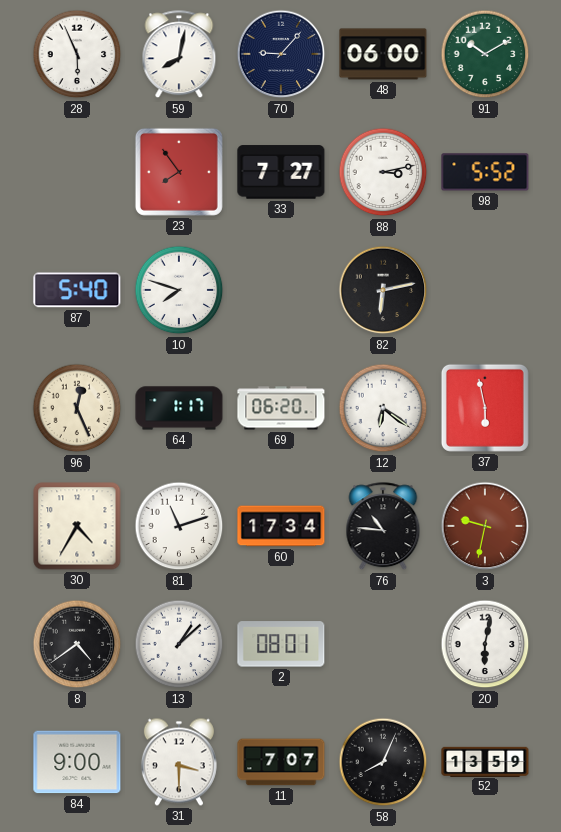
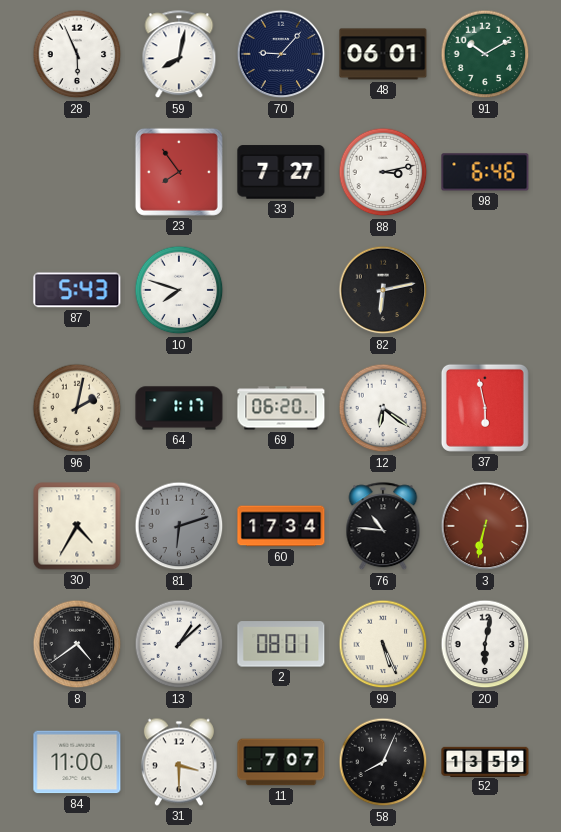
48: 06:00 -> 06:01 (383, 54)
98: 5:52 -> 6:46 (485, 172)
87: 5:40 -> 5:43 (77, 290)
96: 12:26 -> 2:02 (77, 408)
81: 11:12 -> 6:12 (179, 526)
81 dial: white -> grey (179, 526)
3: 9:32 -> 6:32 (485, 526)
99: none -> 5:26 (383, 644)
84: 9:00 -> 11:00 (77, 762)
